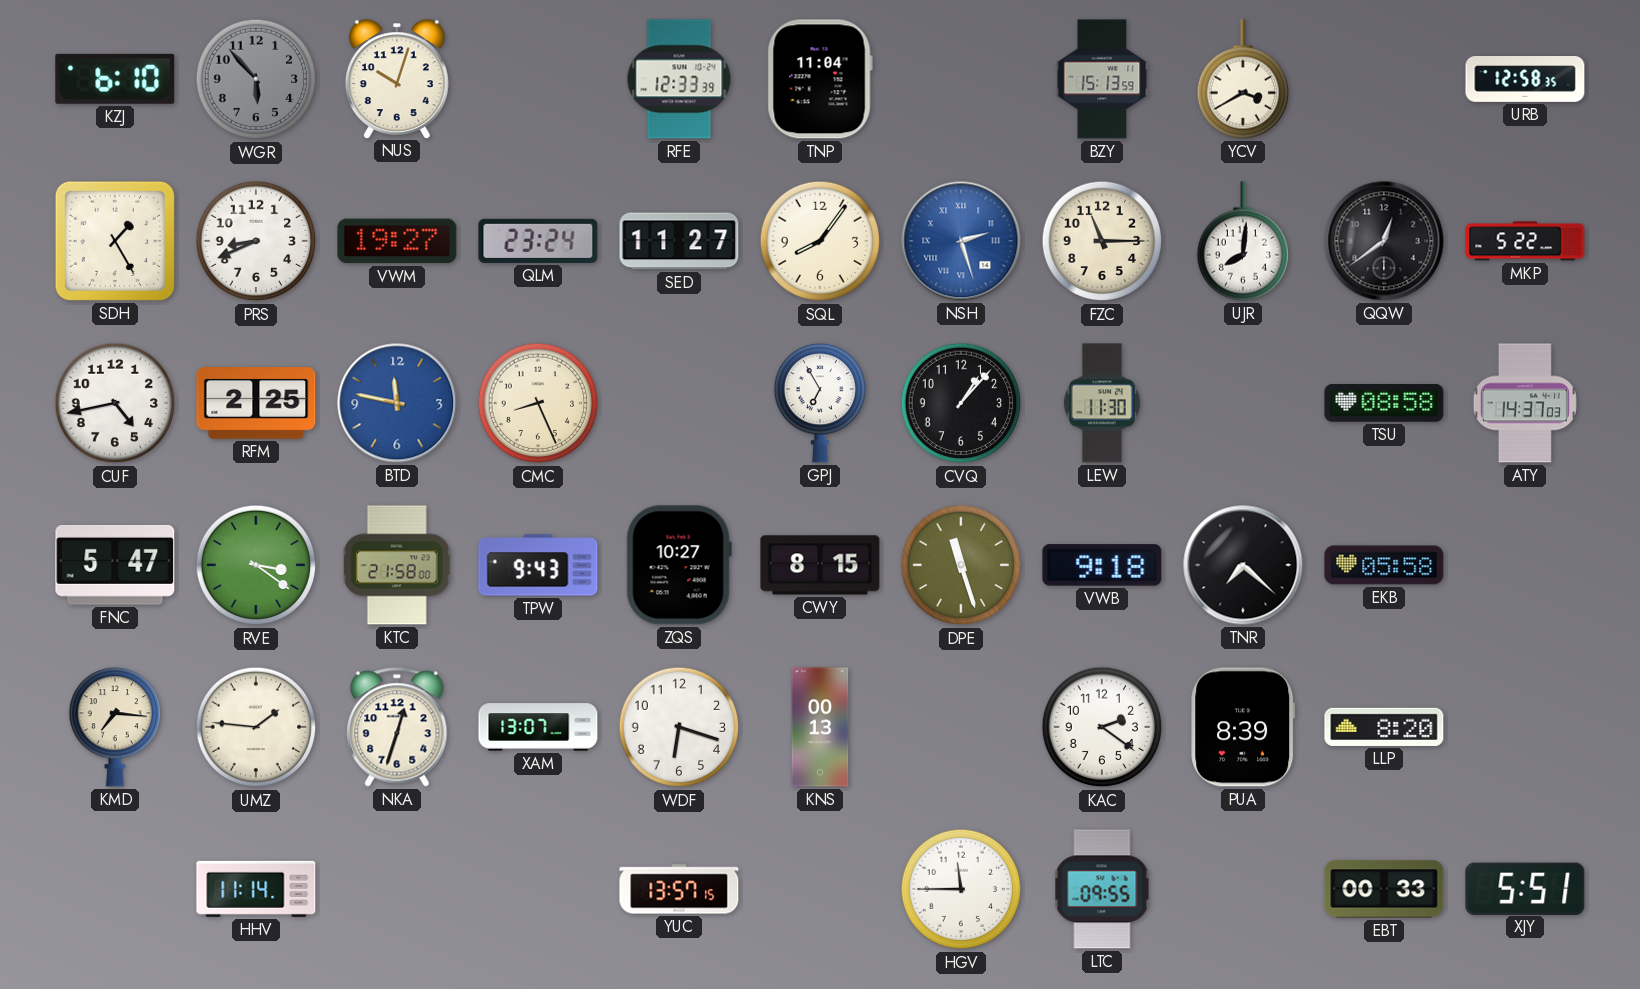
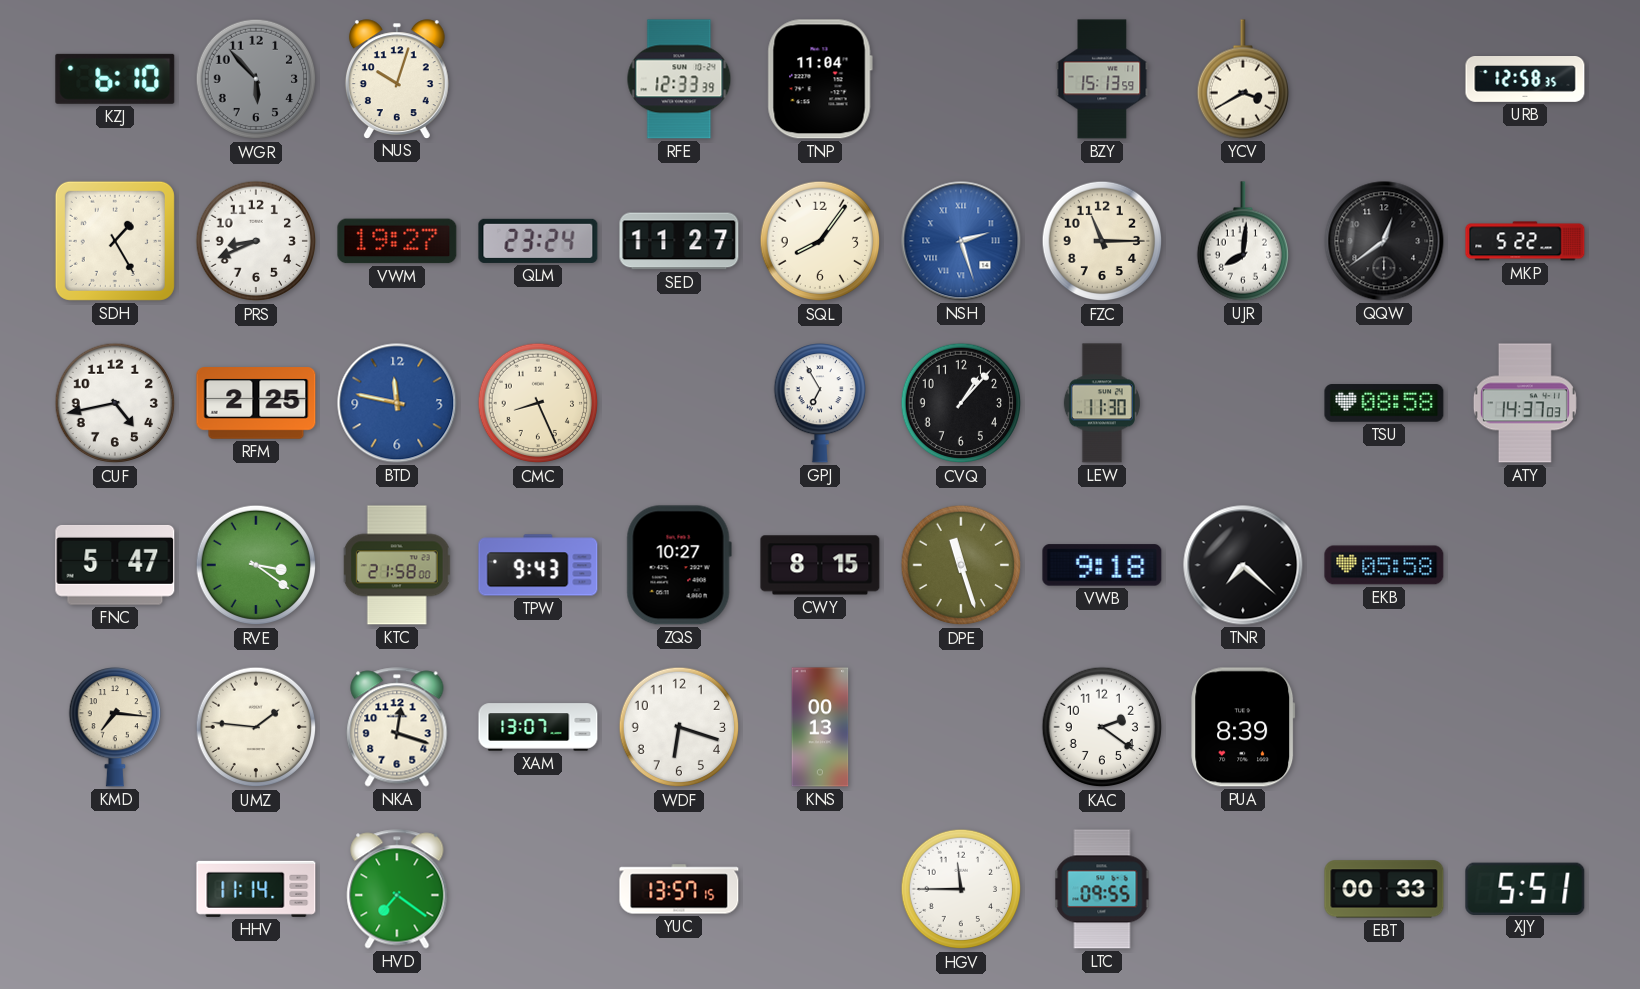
NKA: 12:33 -> 12:18 (397, 727)
LLP: 8:20 -> none (1384, 727)
HVD: none -> 7:21 (397, 889)
